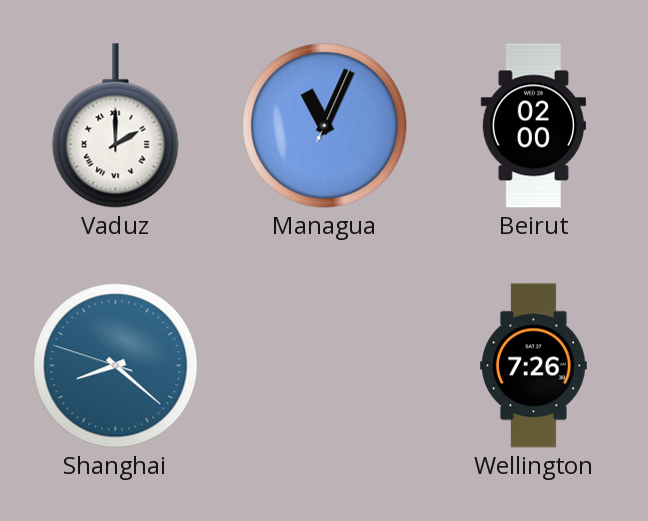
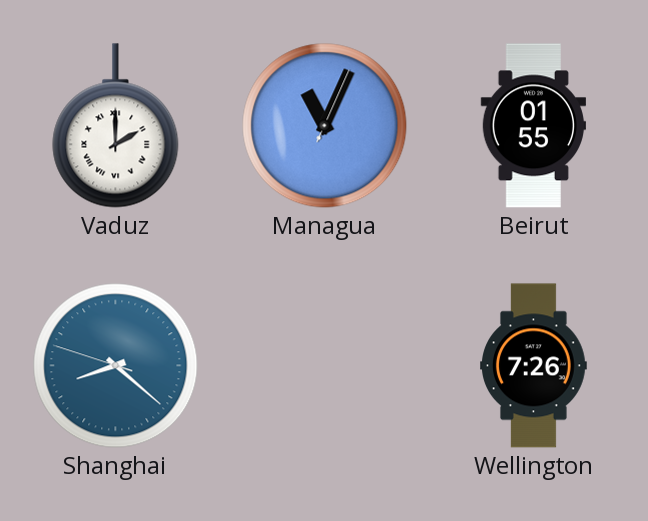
Beirut: 02:00 -> 01:55 (533, 126)
